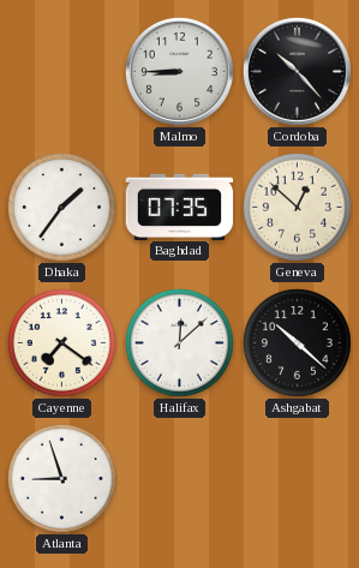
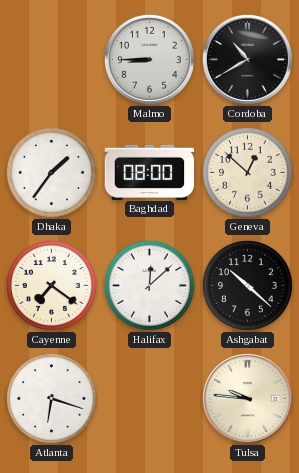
Cordoba: 10:23 -> 10:40 (247, 59)
Baghdad: 07:35 -> 08:00 (150, 172)
Atlanta: 8:57 -> 6:18 (51, 398)
Tulsa: none -> 9:46 (247, 398)
